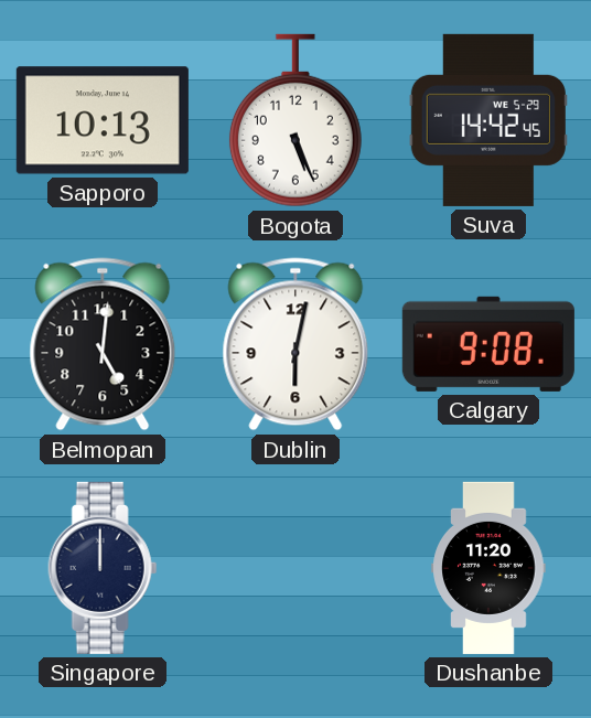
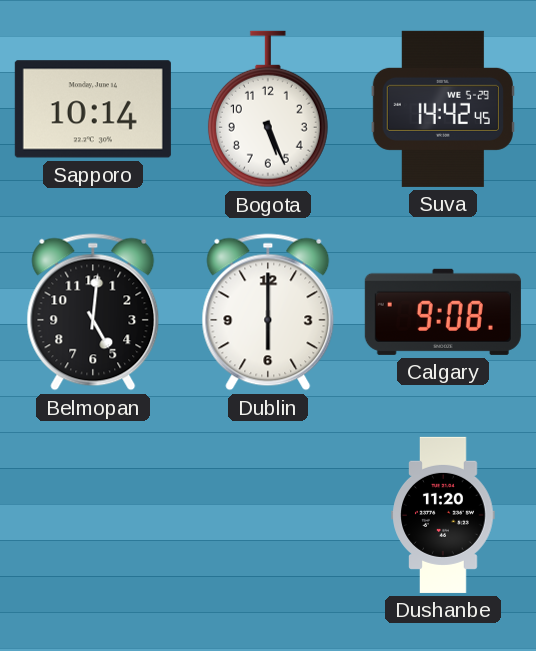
Sapporo: 10:13 -> 10:14 (93, 109)
Dublin: 6:02 -> 6:00 (268, 312)
Singapore: 12:00 -> none (103, 568)
